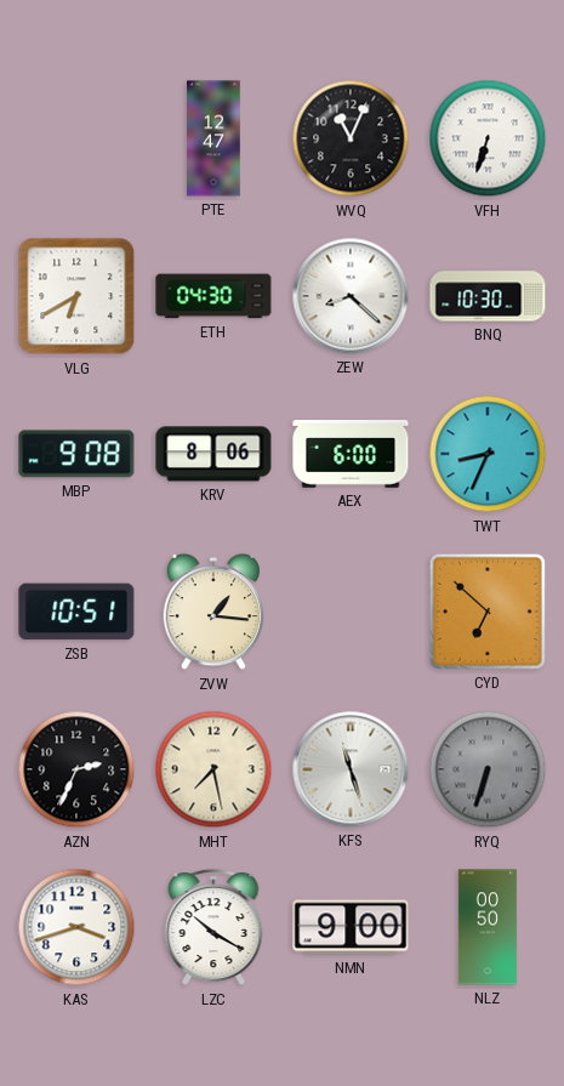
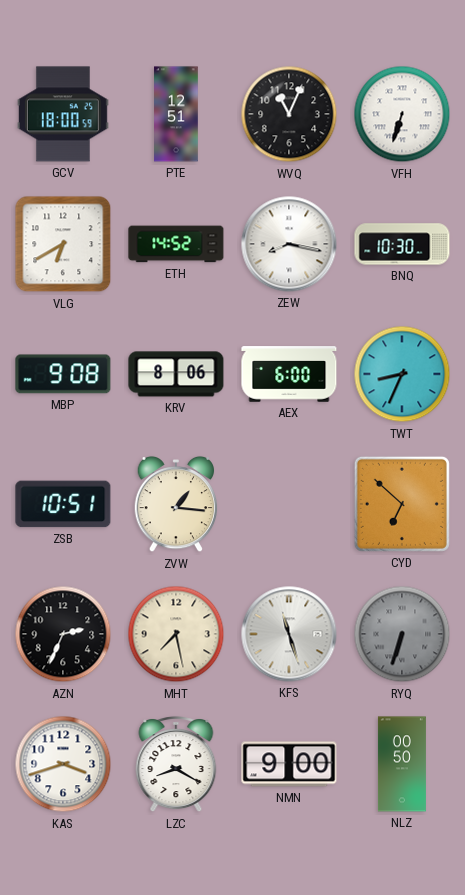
GCV: none -> 18:00 (63, 114)
PTE: 12:47 -> 12:51 (176, 114)
ETH: 04:30 -> 14:52 (176, 244)
ZEW: 8:22 -> 8:17 (289, 244)
LZC: 10:20 -> 8:20 (176, 765)
